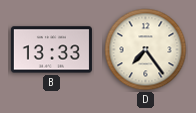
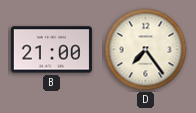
B: 13:33 -> 21:00 (51, 50)
